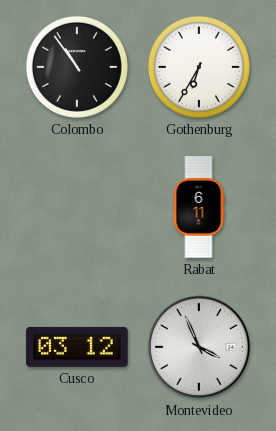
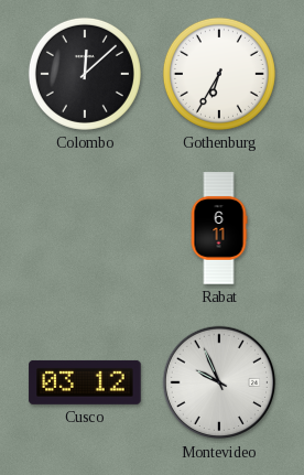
Colombo: 10:54 -> 12:08 (85, 74)
Montevideo: 3:56 -> 9:56 (219, 382)
